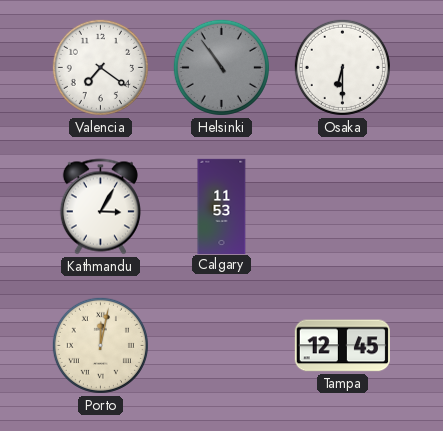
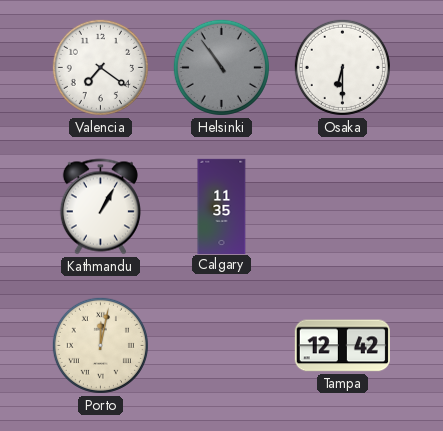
Kathmandu: 3:05 -> 1:05 (100, 207)
Calgary: 11:53 -> 11:35 (222, 206)
Tampa: 12:45 -> 12:42 (342, 346)
